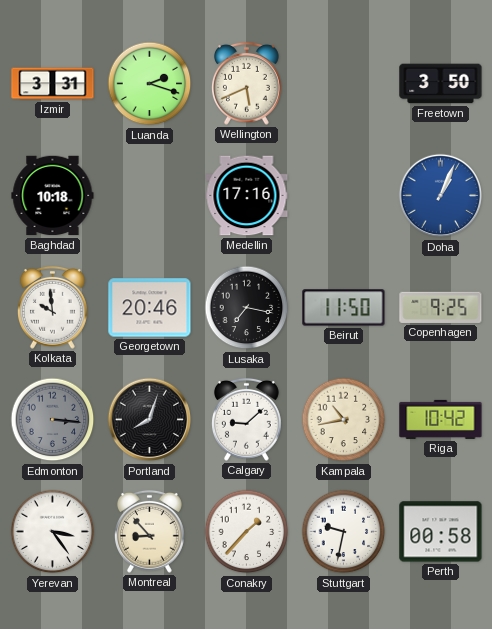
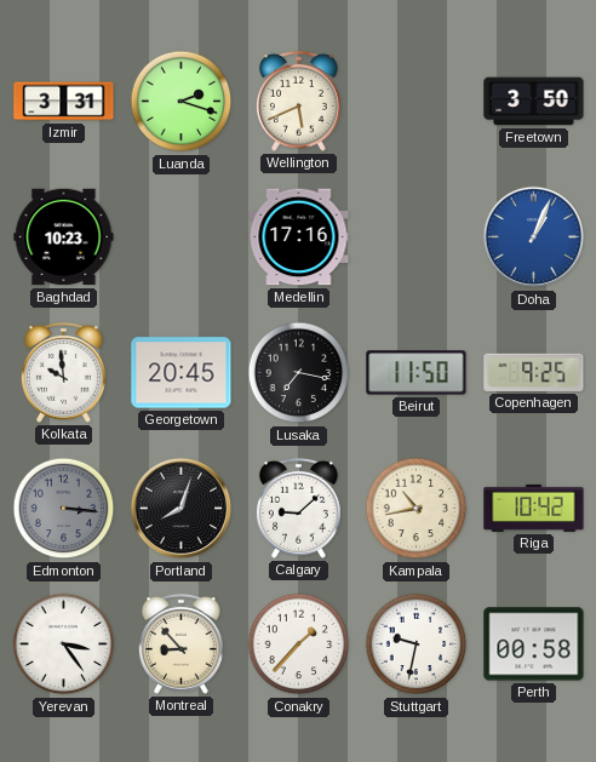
Baghdad: 10:18 -> 10:23 (64, 237)
Georgetown: 20:46 -> 20:45 (182, 373)
